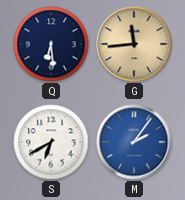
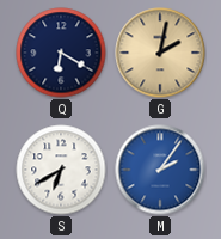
Q: 6:29 -> 6:20 (61, 53)
G: 11:44 -> 2:02 (160, 53)
